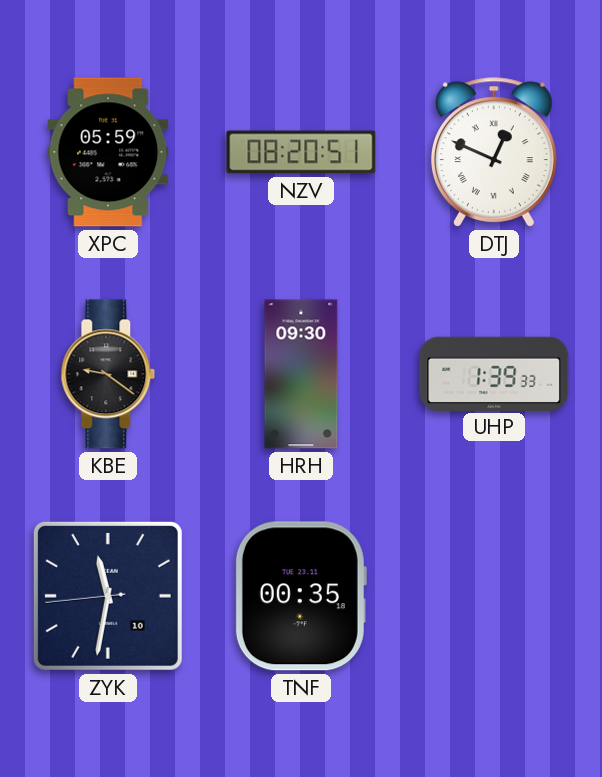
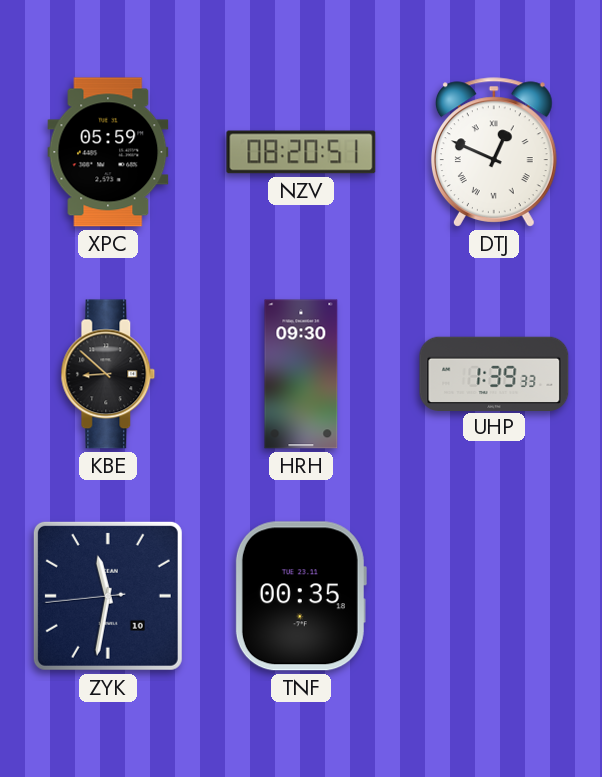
KBE: 9:21 -> 8:52 (108, 374)
